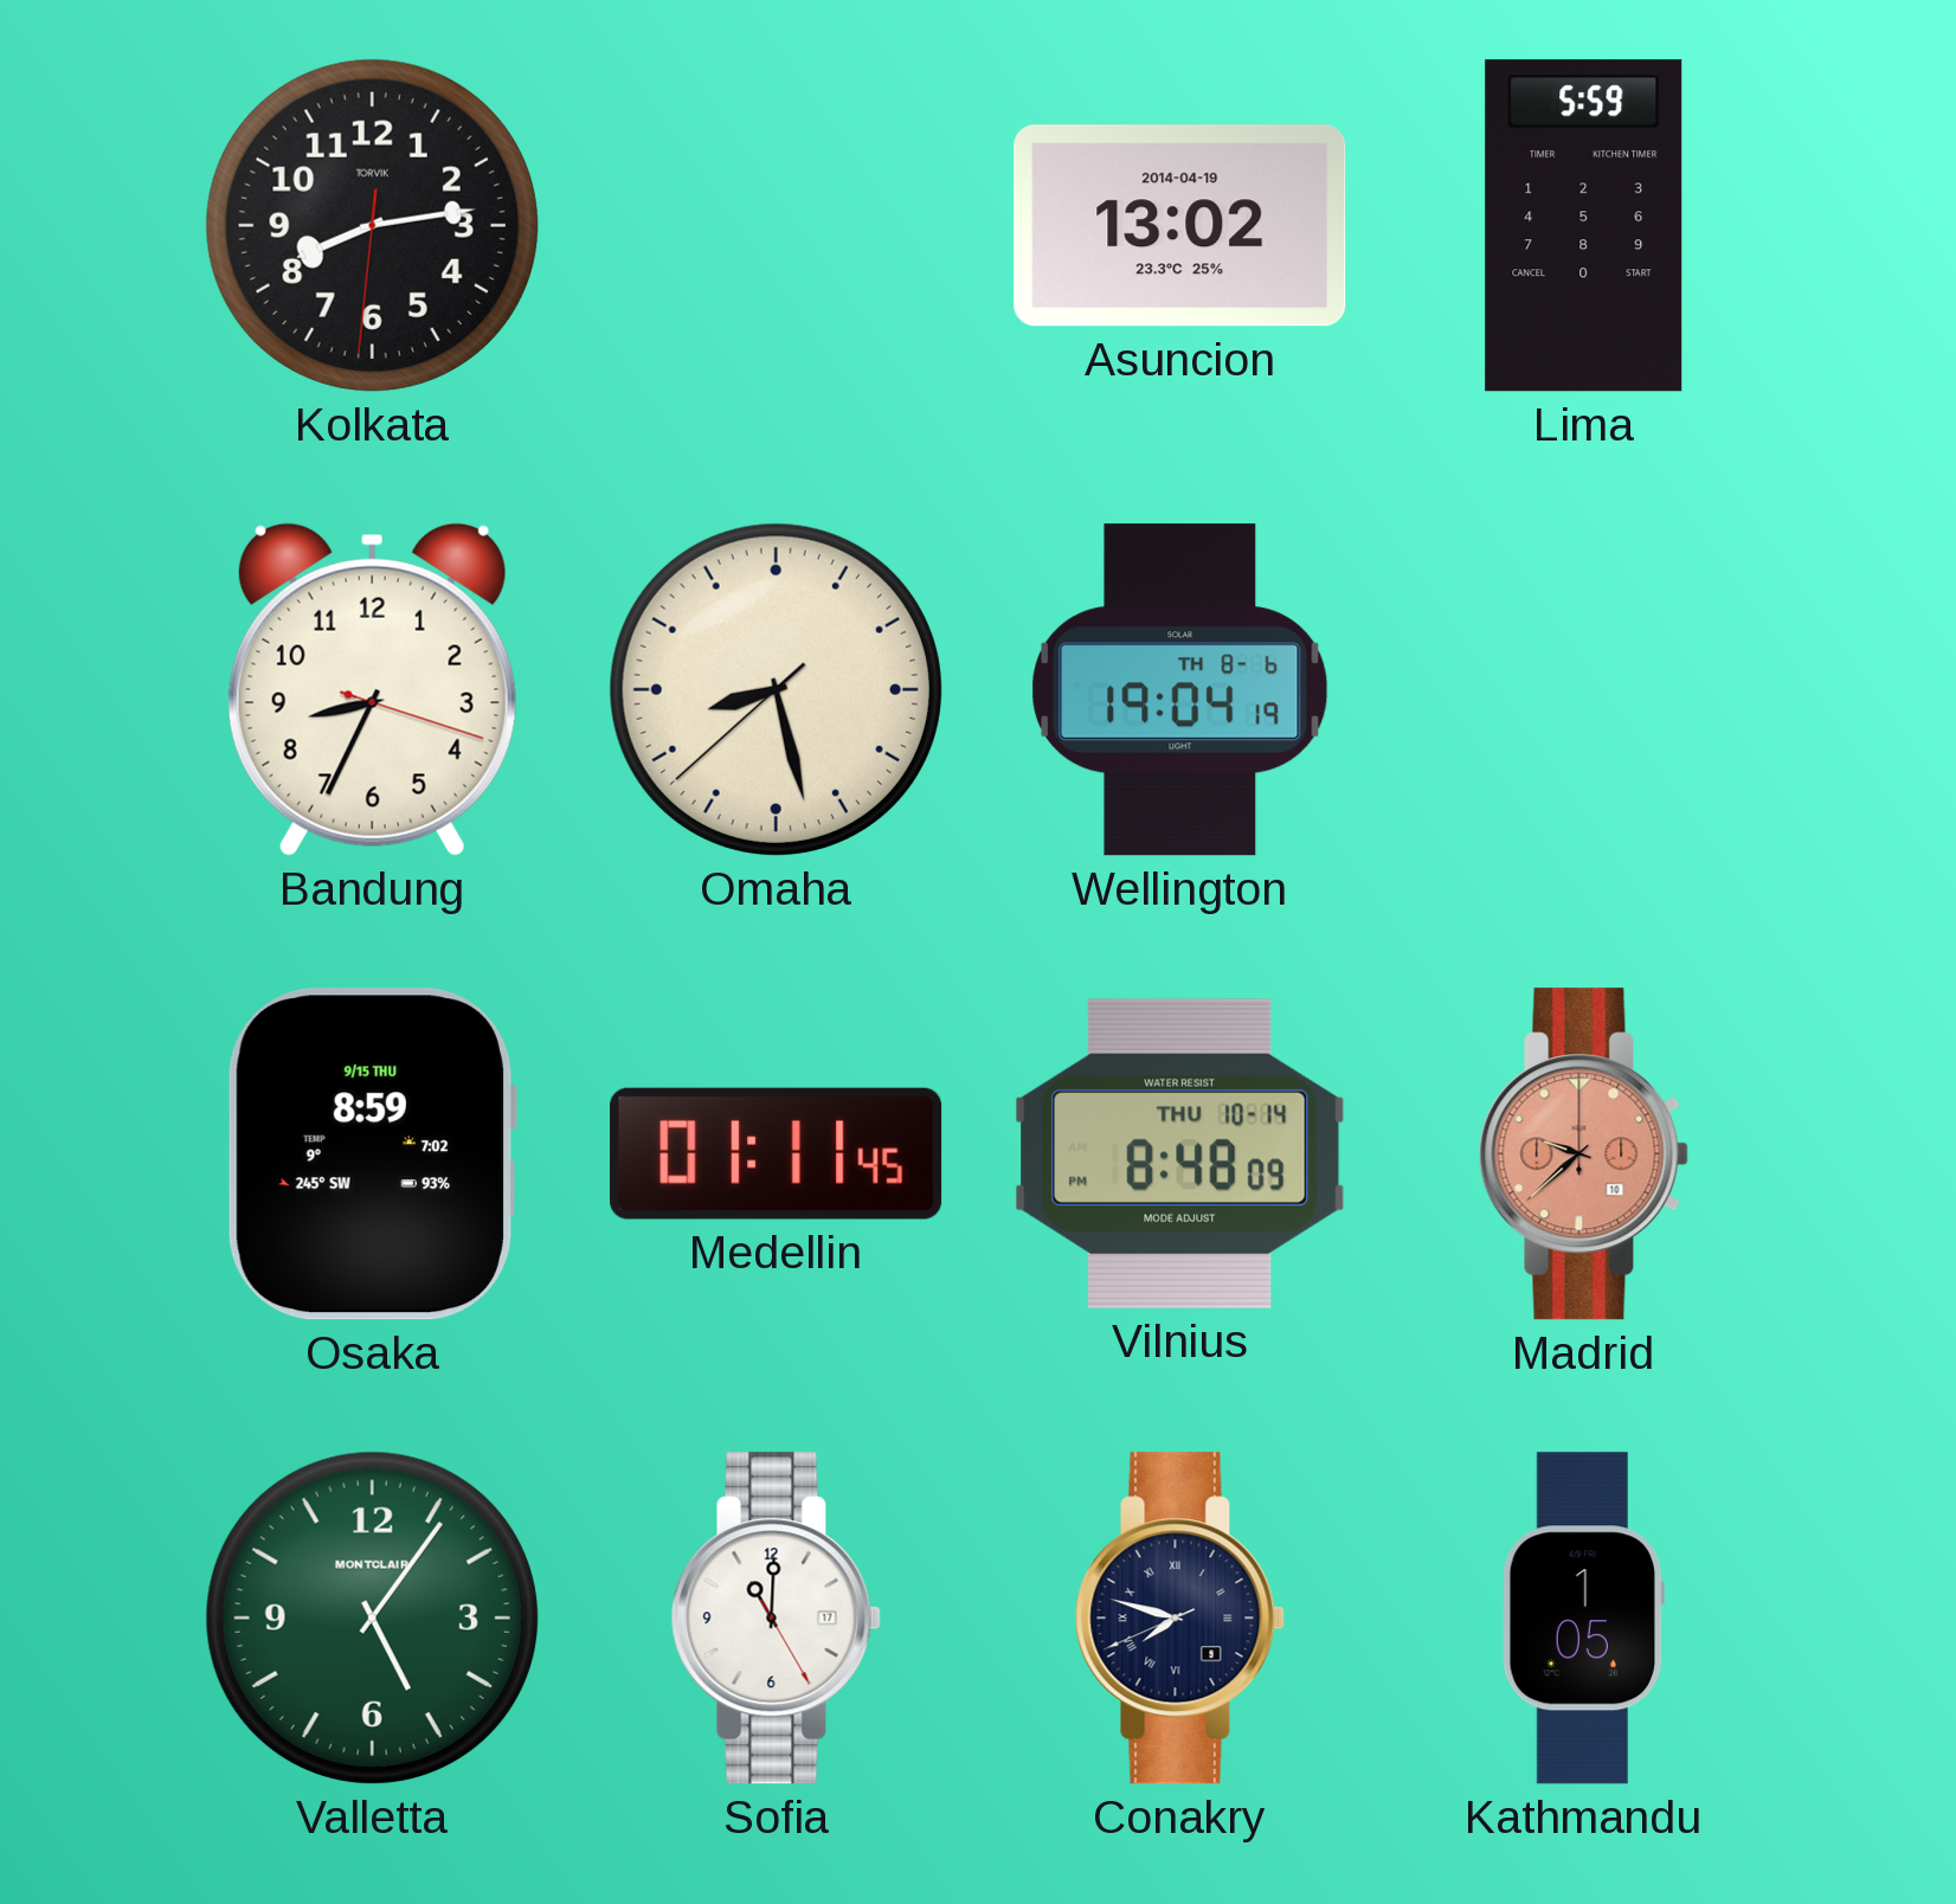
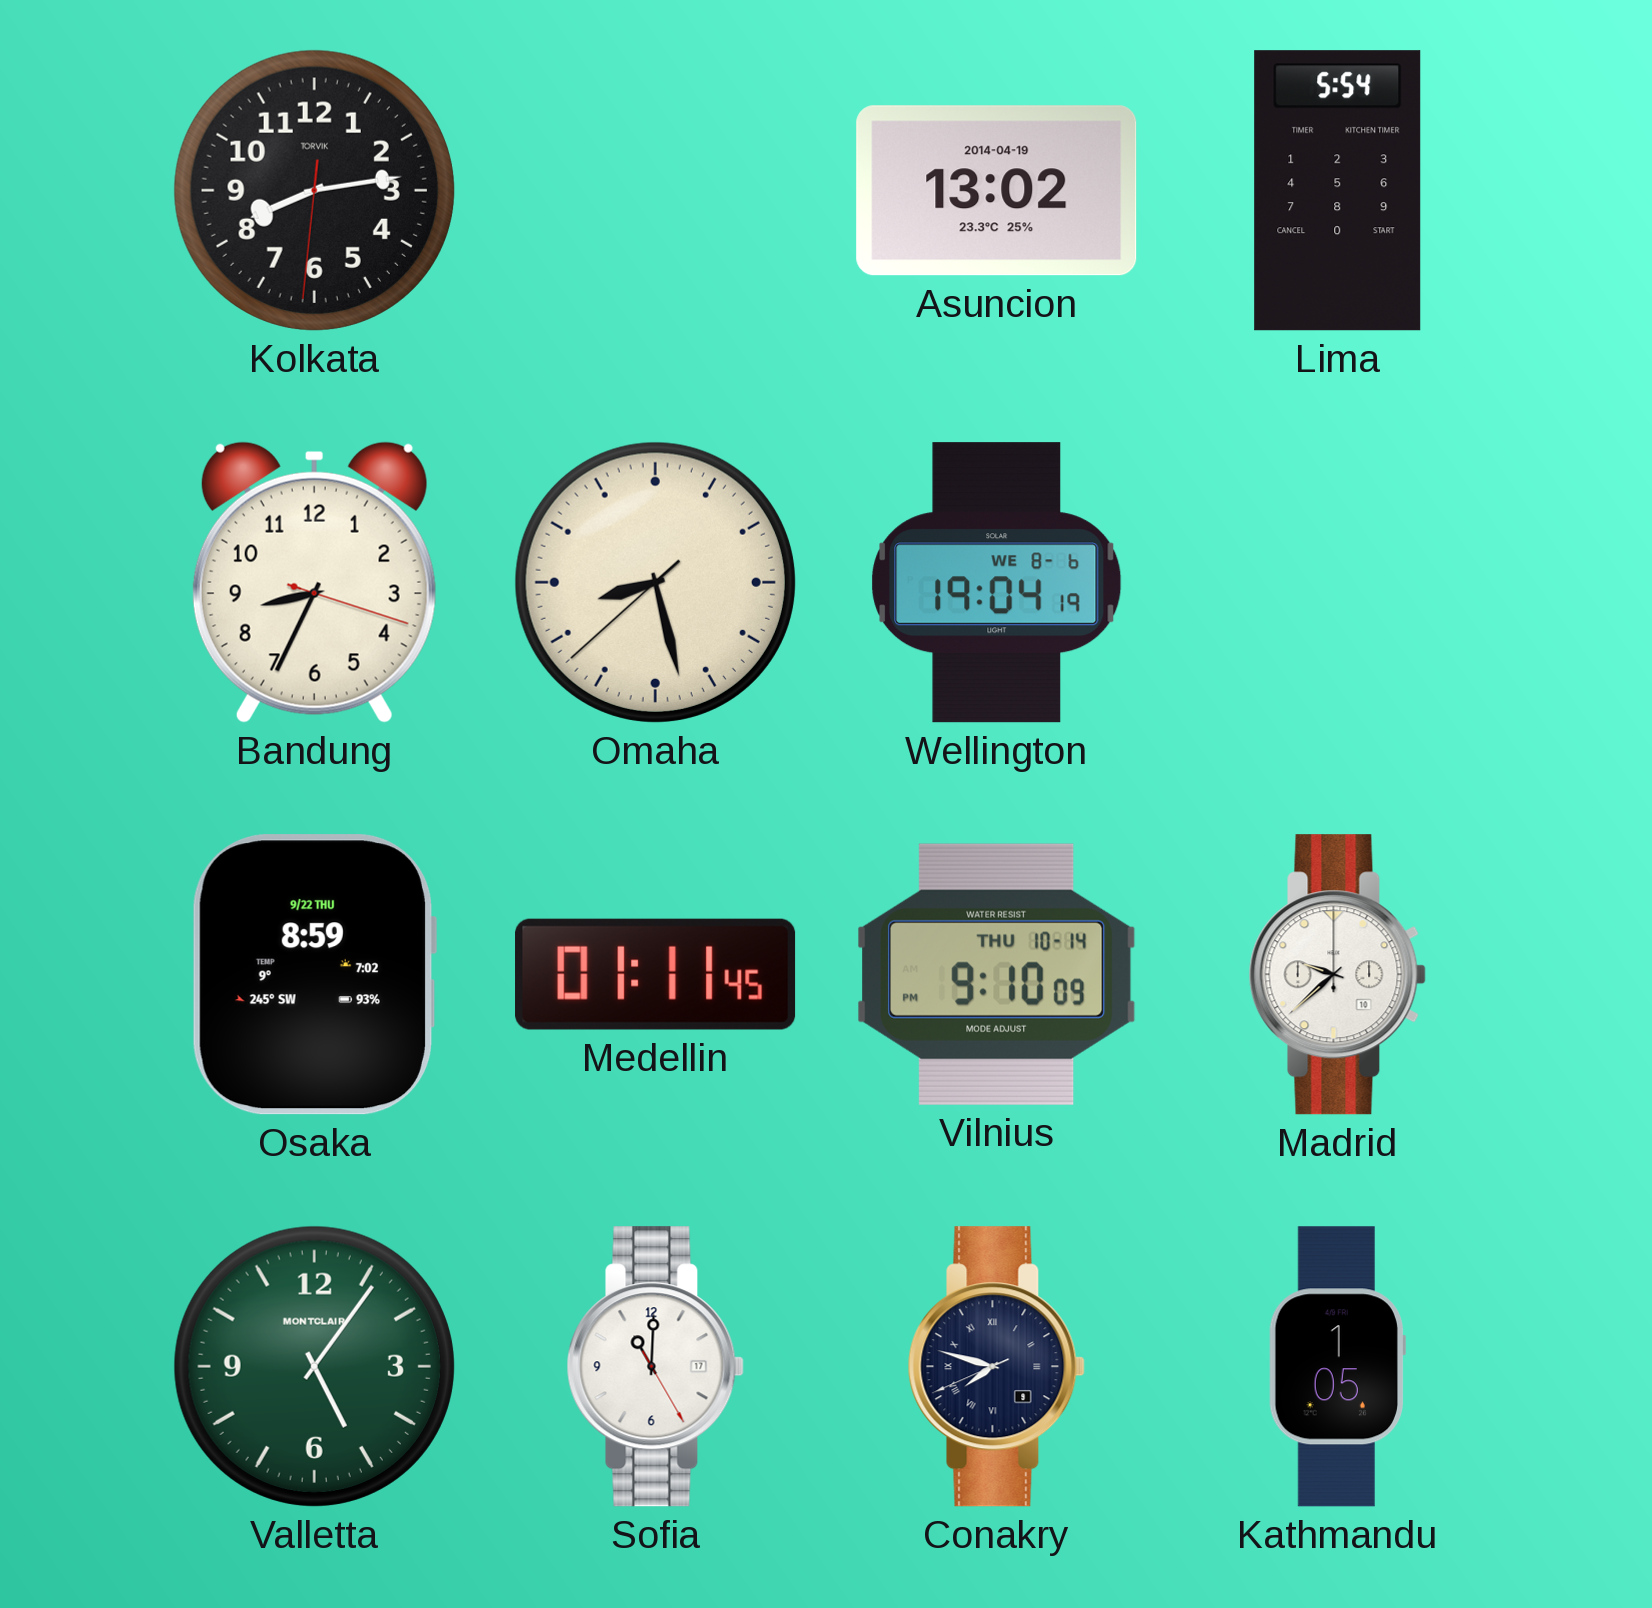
Lima: 5:59 -> 5:54 (1338, 191)
Wellington date: TH 8-6 -> WE 8-6 (997, 583)
Osaka date: 9/15 THU -> 9/22 THU (314, 975)
Vilnius: 8:48 -> 9:10 (997, 974)
Madrid dial: salmon -> white (1337, 975)
